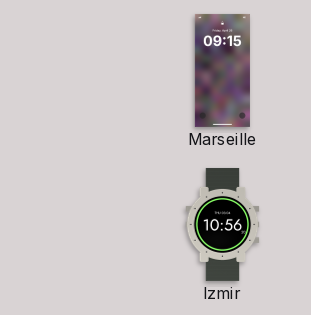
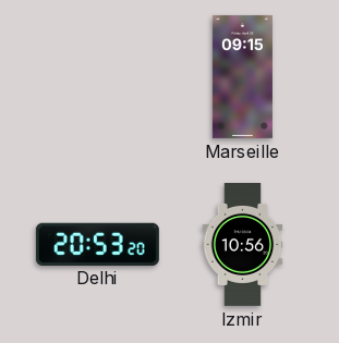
Delhi: none -> 20:53 (97, 244)
